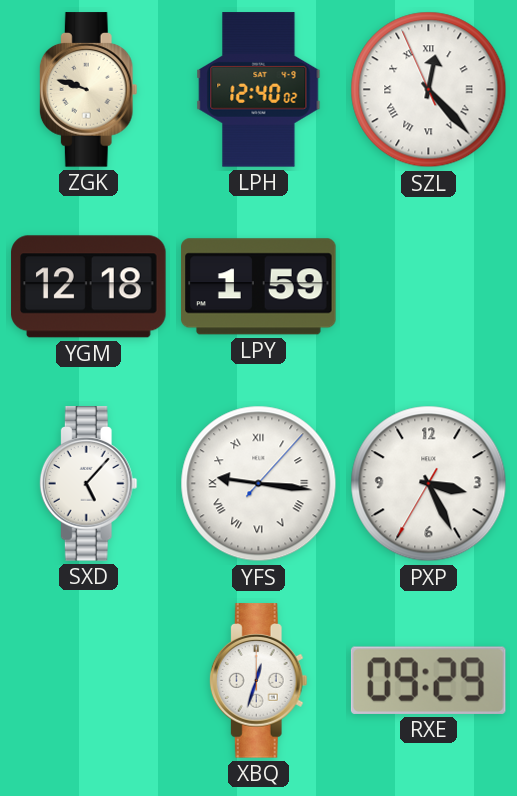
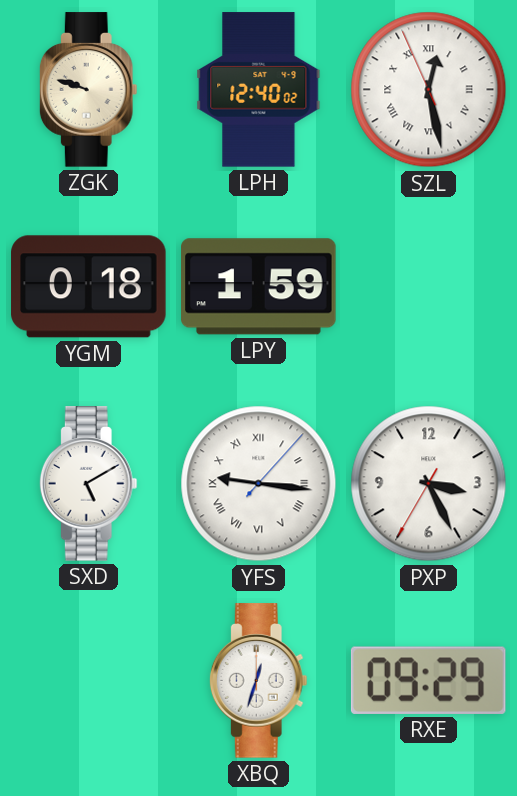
SZL: 12:22 -> 12:27 (429, 90)
YGM: 12:18 -> 0:18 (89, 287)
SXD: 5:07 -> 5:10 (88, 484)
